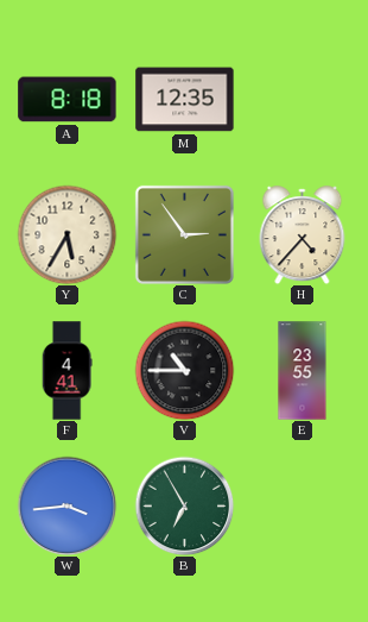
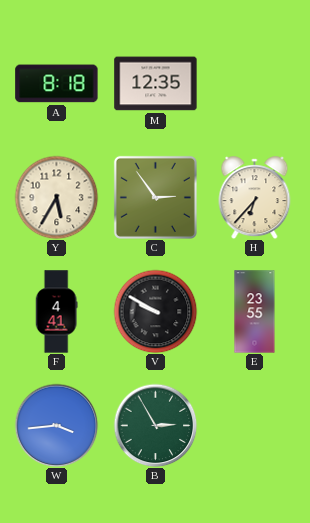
H: 4:37 -> 6:37 (255, 198)
V: 10:45 -> 9:50 (155, 311)
B: 6:55 -> 2:55 (155, 425)
